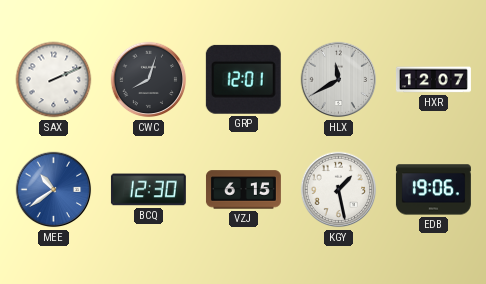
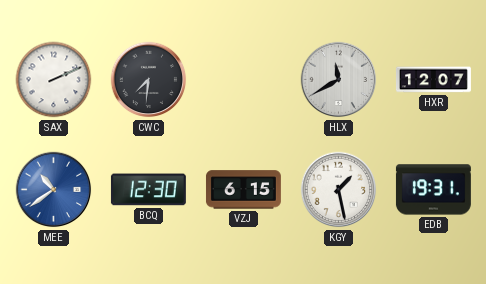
CWC: 8:03 -> 7:31 (149, 80)
GRP: 12:01 -> none (243, 79)
EDB: 19:06 -> 19:31 (433, 190)
